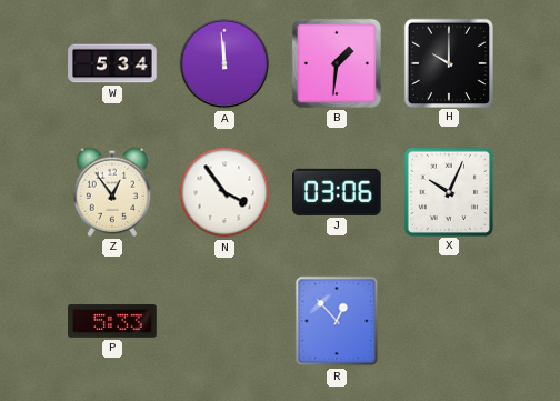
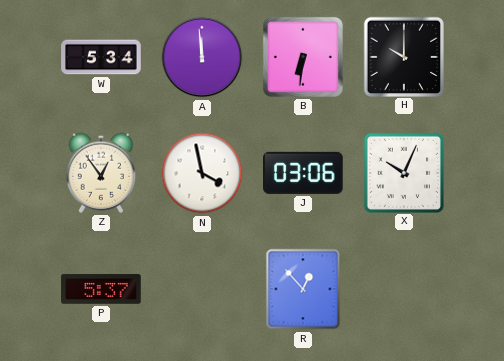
B: 1:31 -> 6:31 (303, 57)
N: 3:54 -> 3:58 (202, 173)
P: 5:33 -> 5:37 (101, 289)
